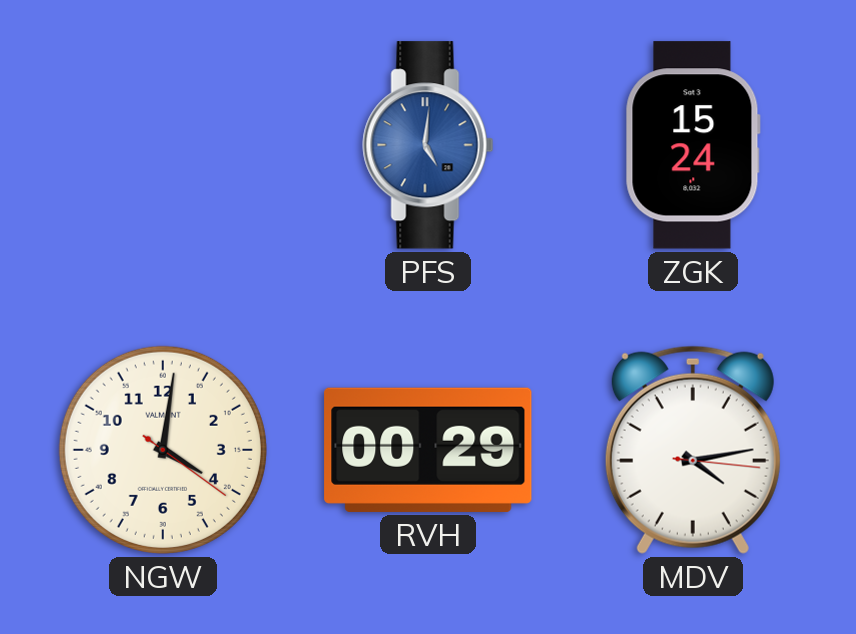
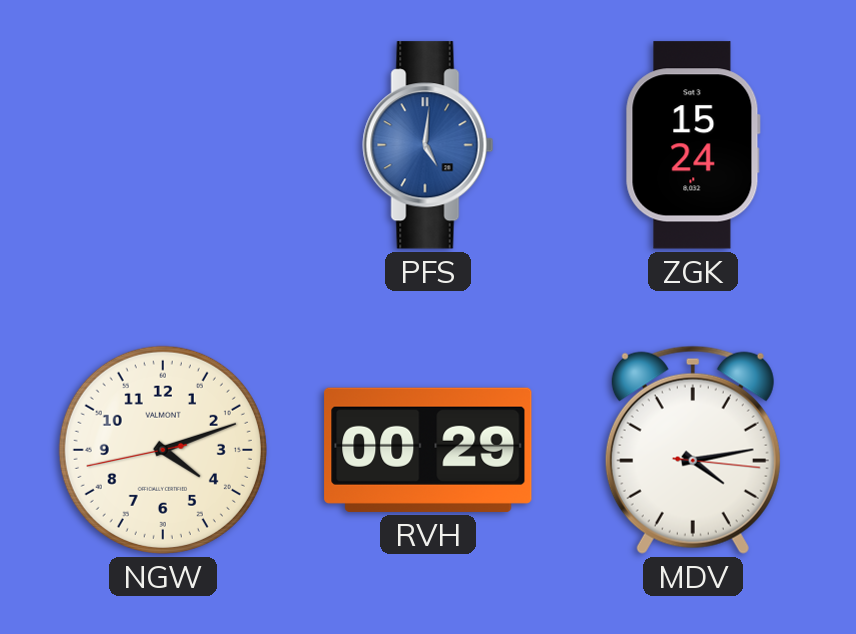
NGW: 4:01 -> 4:11 (163, 450)
